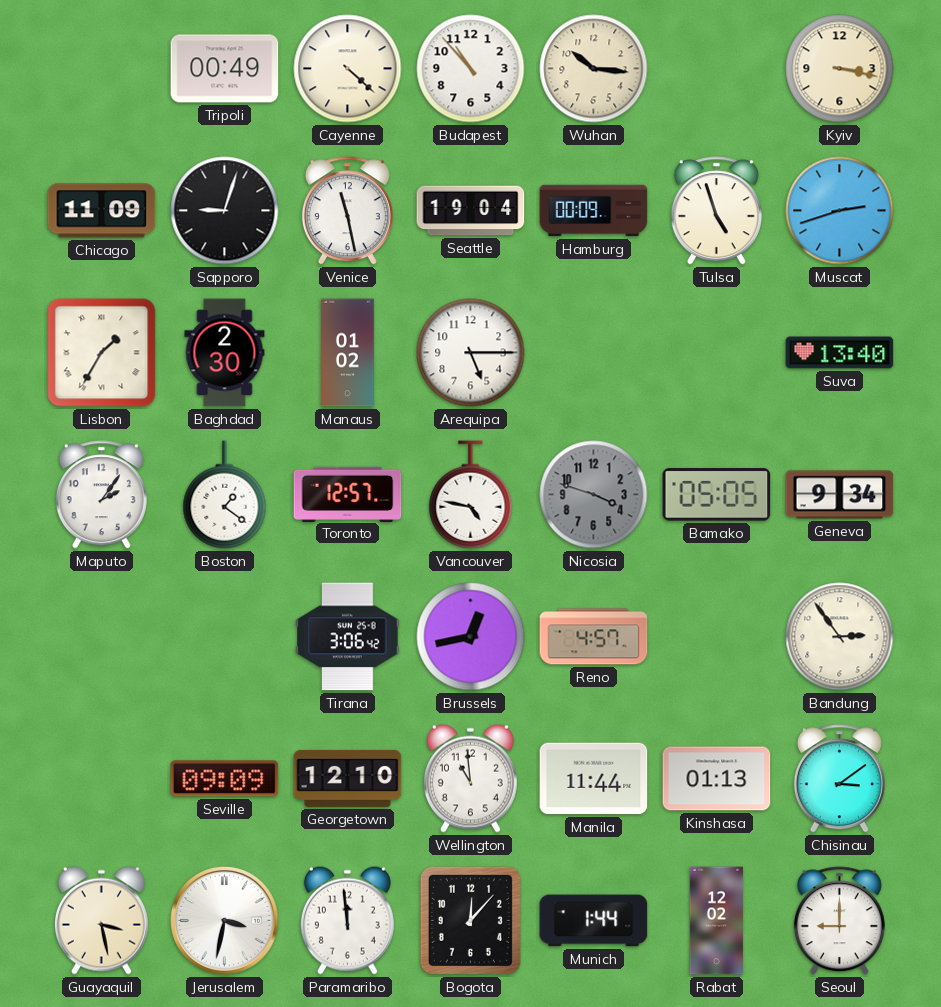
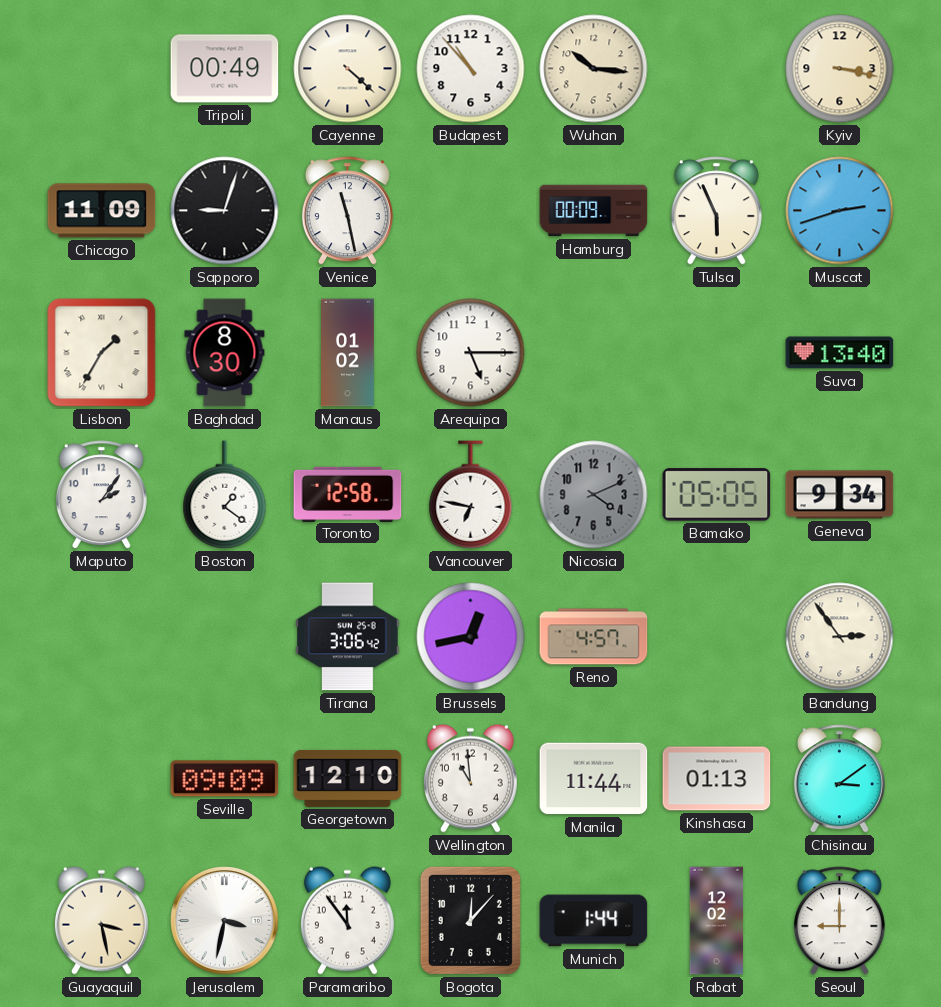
Seattle: 19:04 -> none (471, 211)
Tulsa: 4:57 -> 5:56 (716, 211)
Baghdad: 2:30 -> 8:30 (225, 353)
Toronto: 12:57 -> 12:58 (348, 494)
Vancouver: 4:47 -> 6:47 (471, 495)
Nicosia: 3:48 -> 4:11 (594, 495)
Paramaribo: 11:59 -> 11:54 (347, 920)
